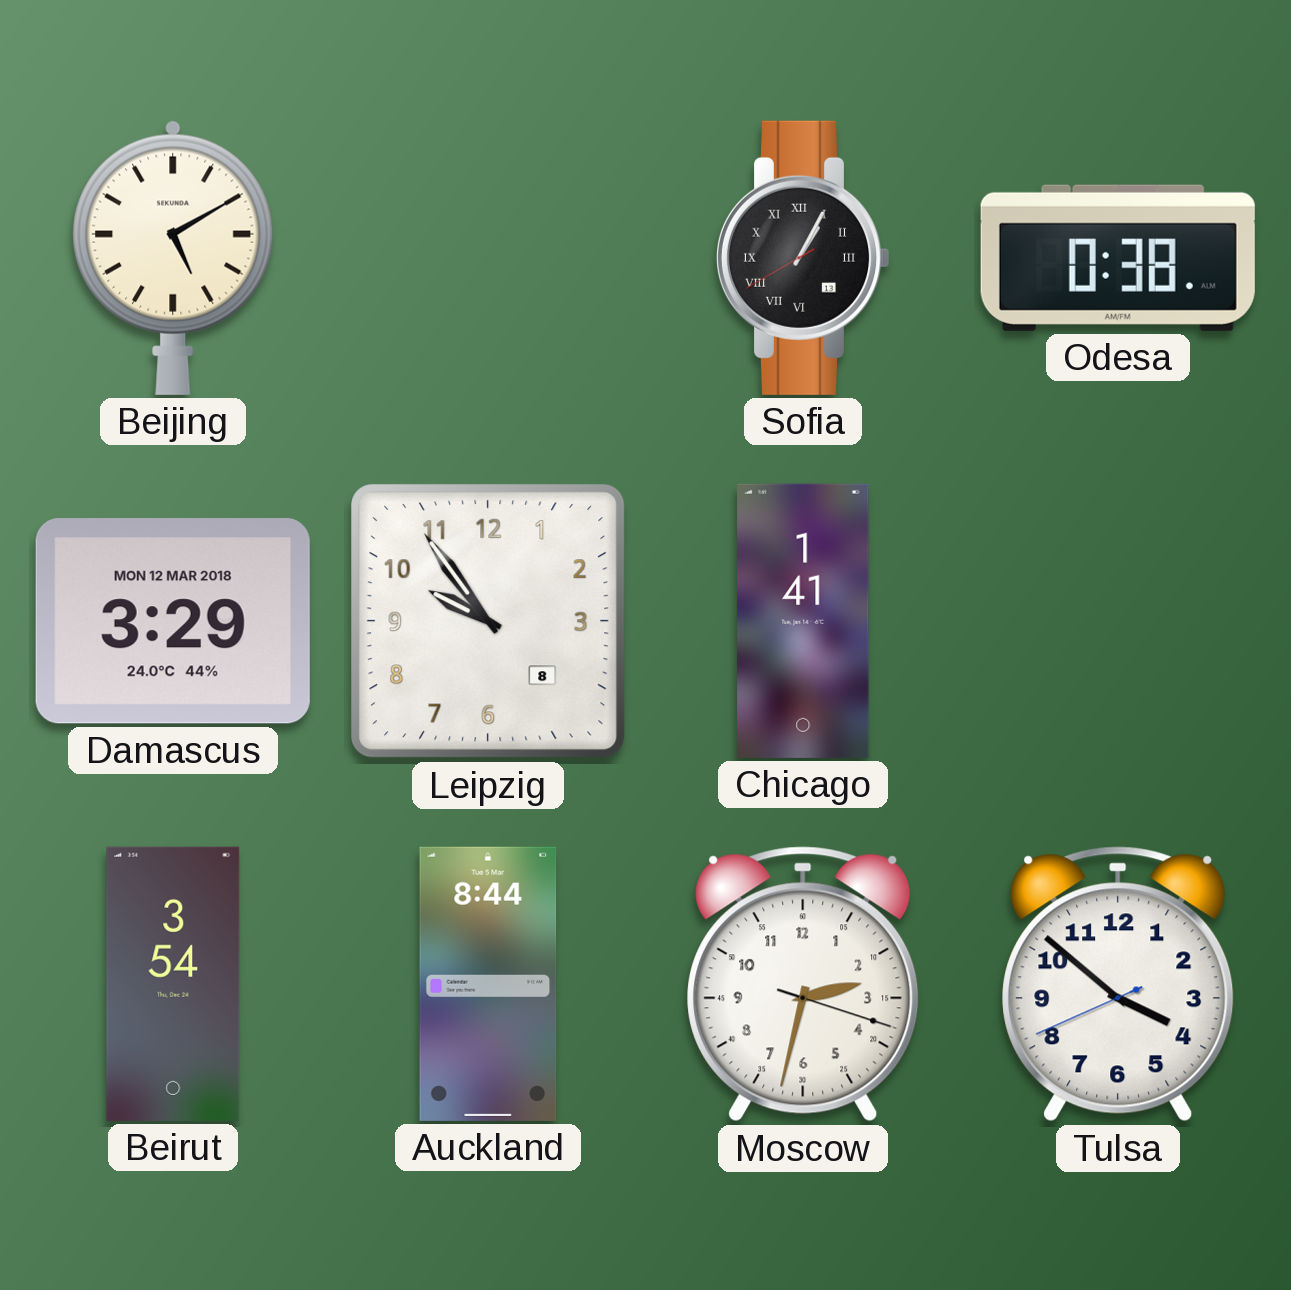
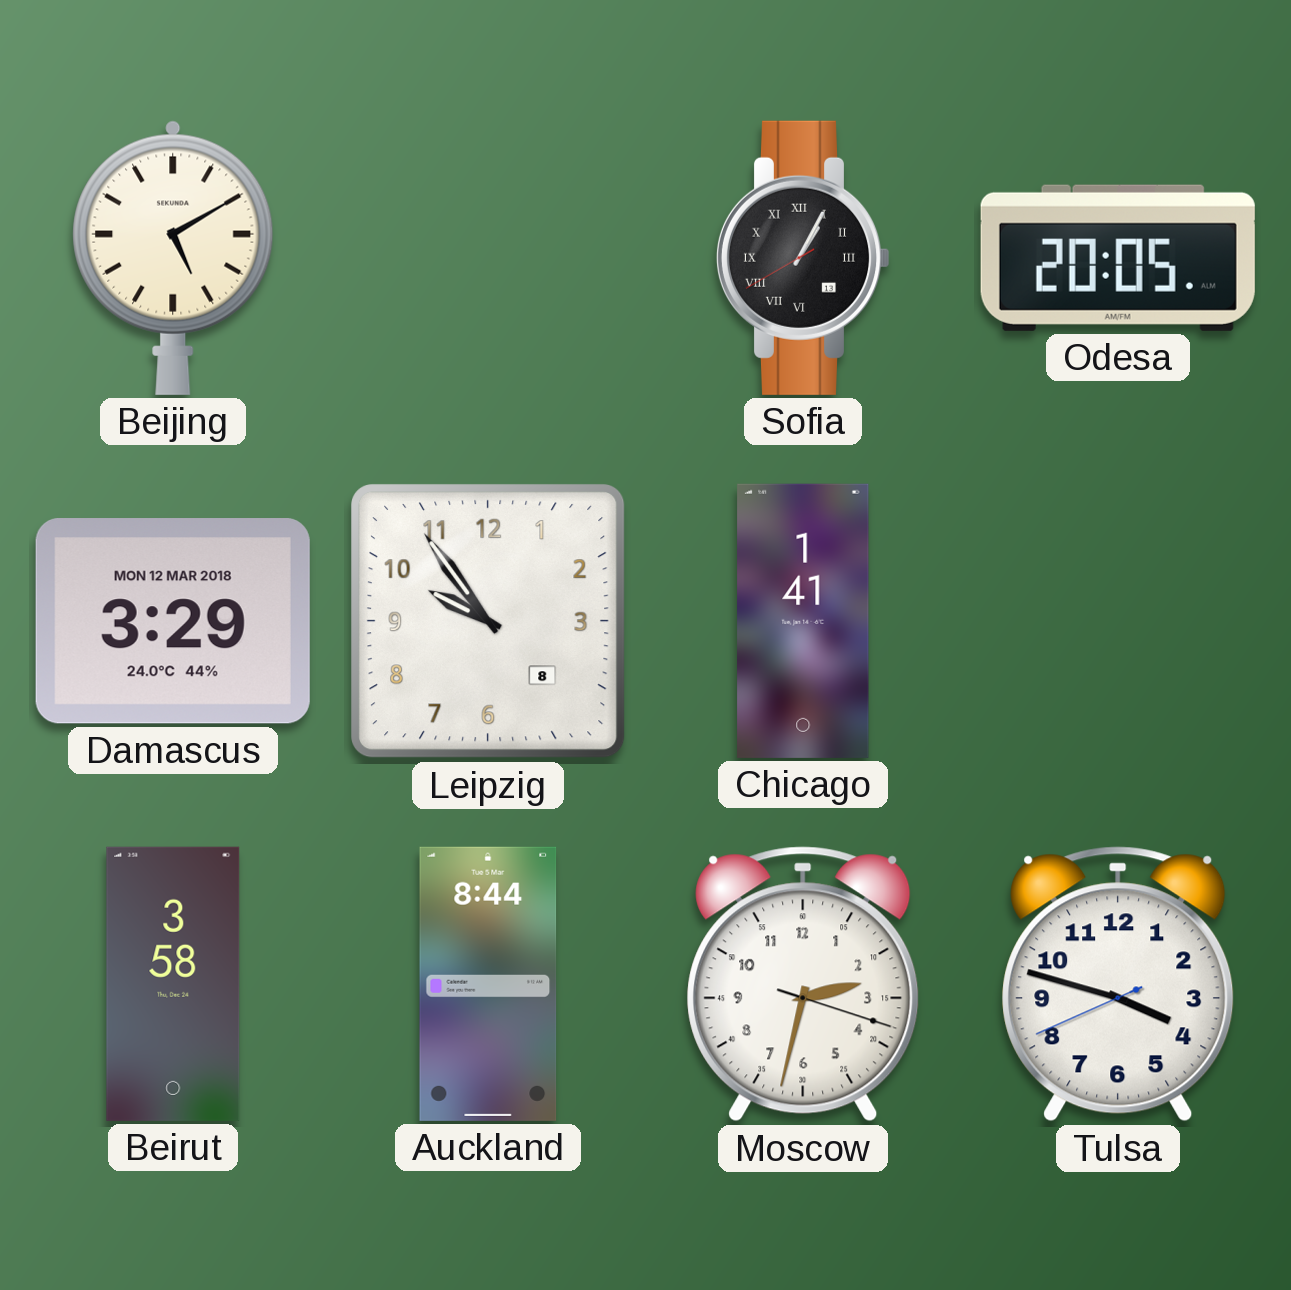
Odesa: 0:38 -> 20:05 (1118, 258)
Beirut: 3:54 -> 3:58 (173, 984)
Tulsa: 3:51 -> 3:47 (1118, 984)
